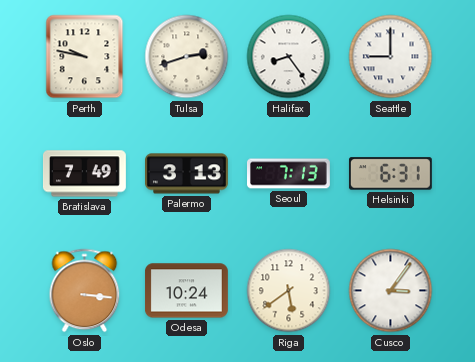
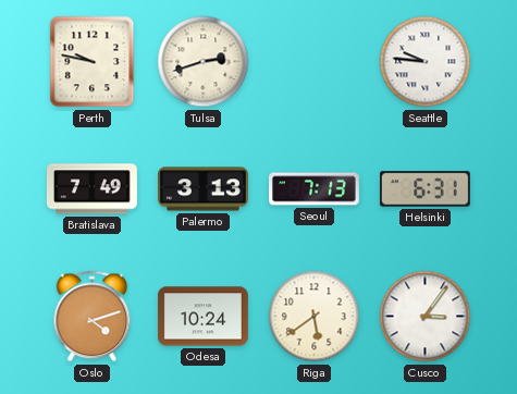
Halifax: 8:24 -> none (289, 57)
Seattle: 9:00 -> 9:46 (426, 62)
Oslo: 3:16 -> 4:12 (93, 317)
